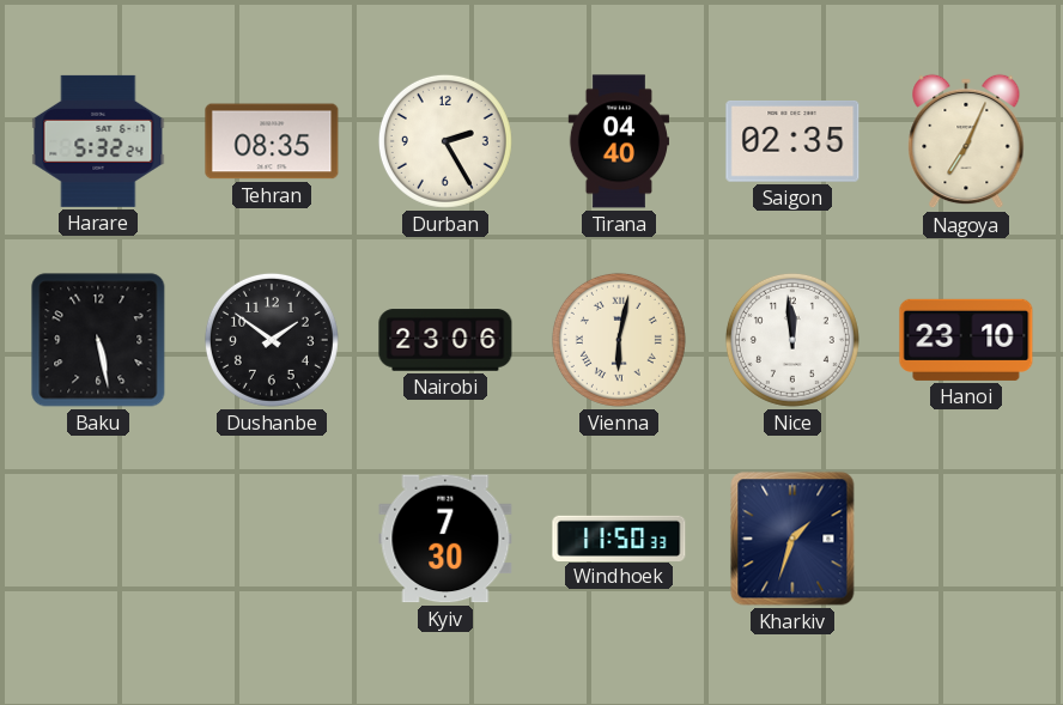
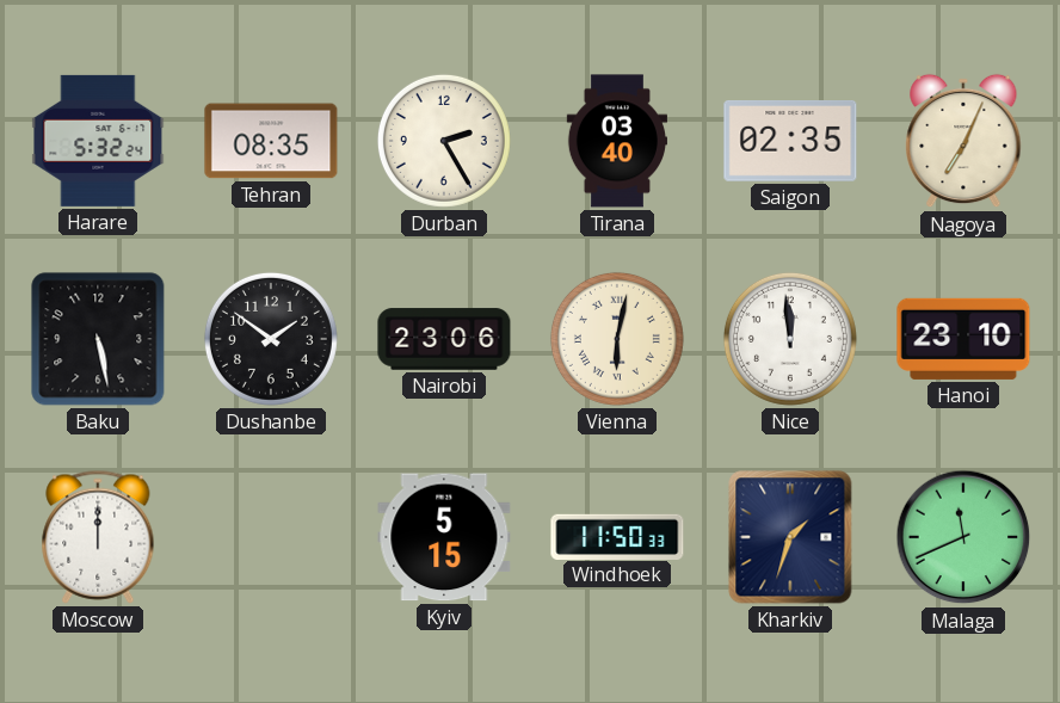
Tirana: 04:40 -> 03:40 (616, 141)
Moscow: none -> 12:00 (98, 537)
Kyiv: 7:30 -> 5:15 (444, 537)
Malaga: none -> 11:41 (963, 537)
